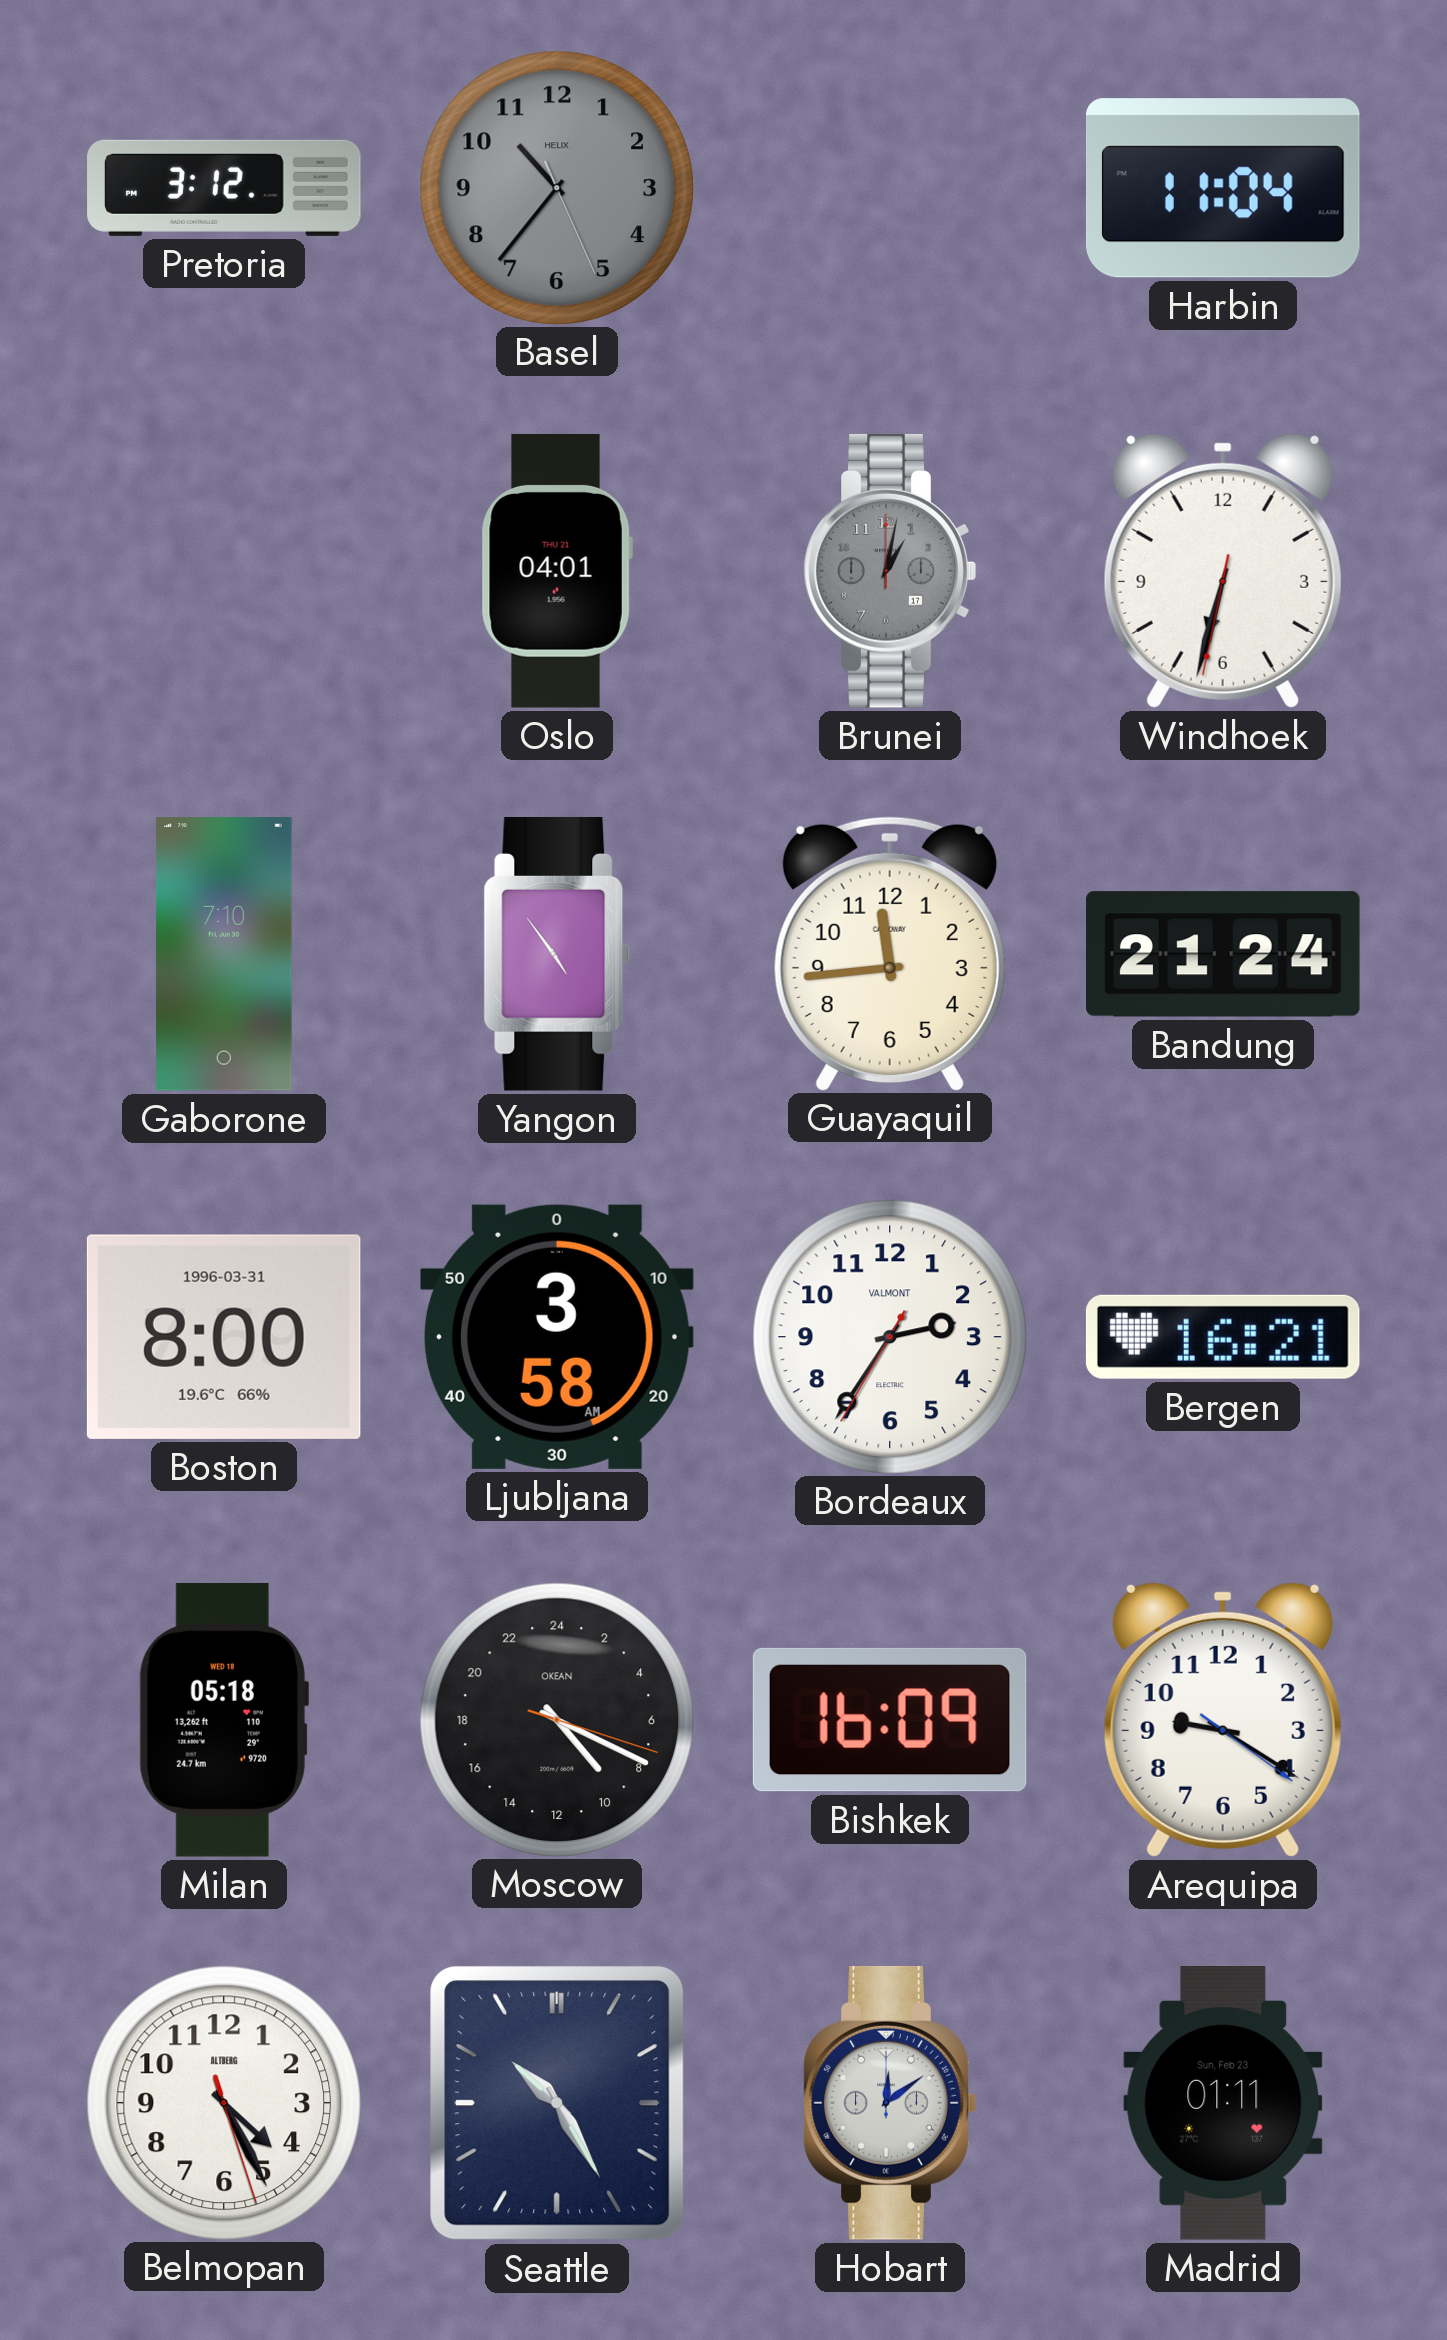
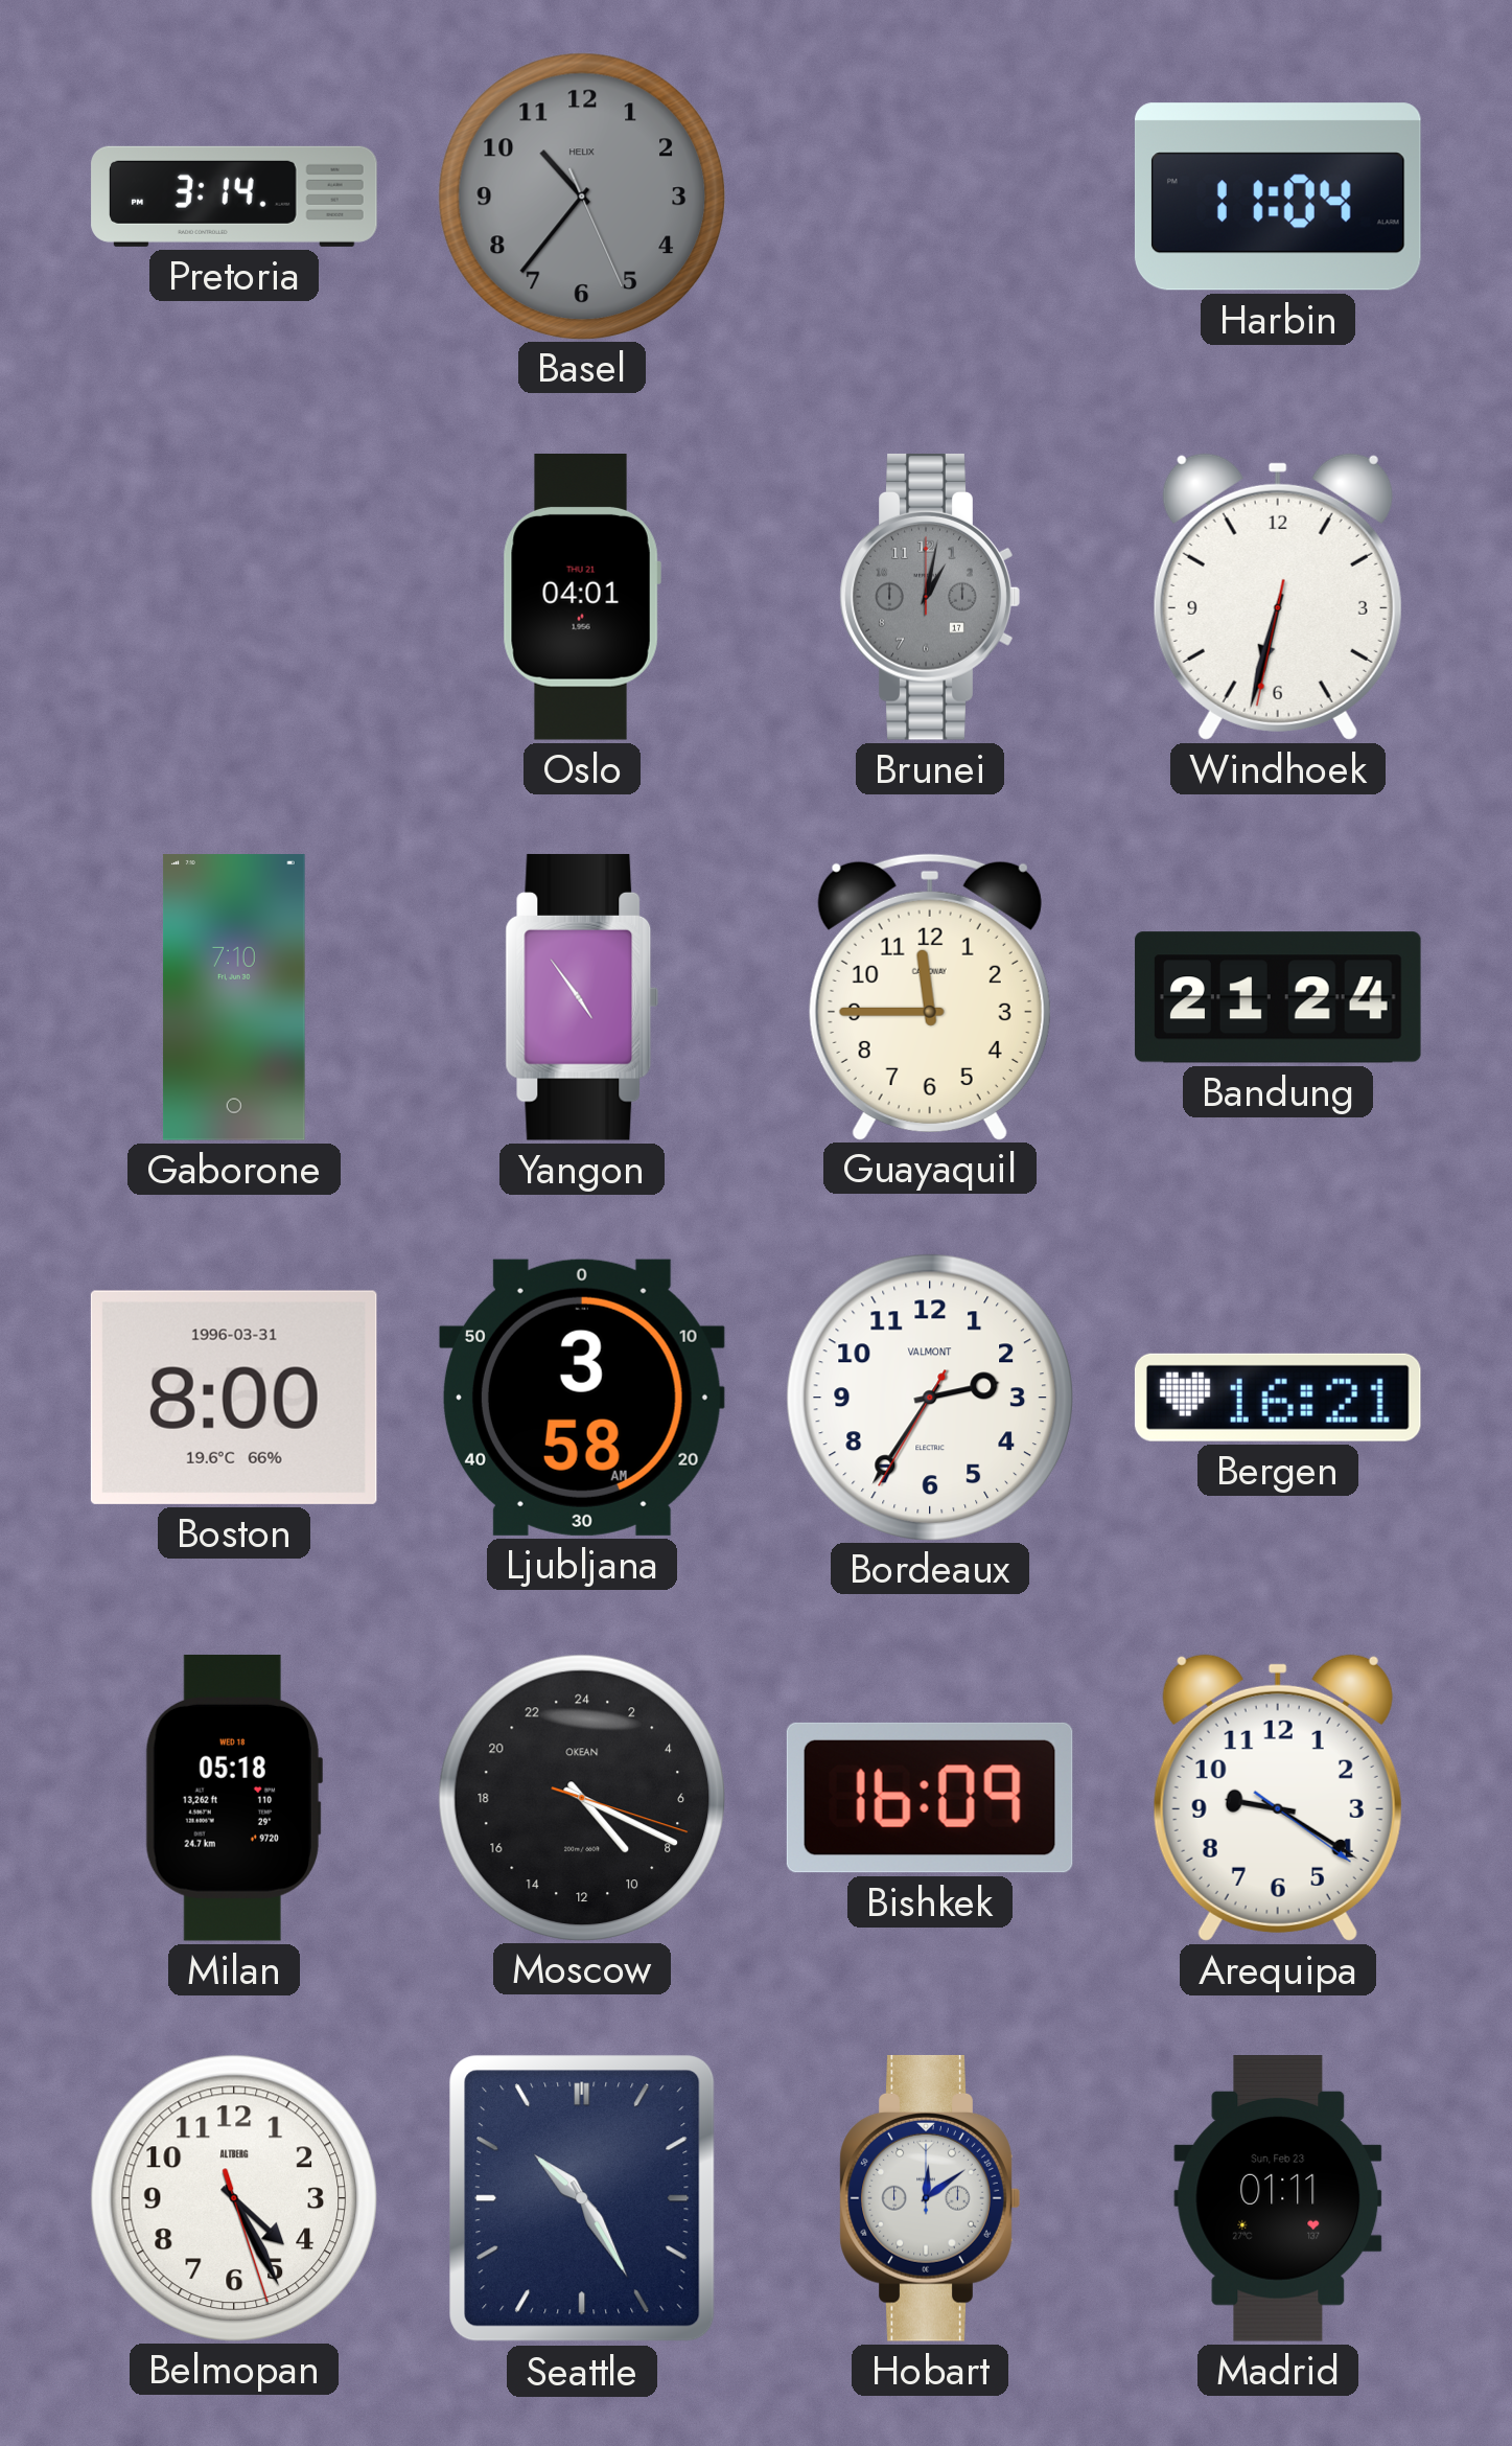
Pretoria: 3:12 -> 3:14 (234, 197)
Guayaquil: 11:44 -> 11:45 (930, 996)
